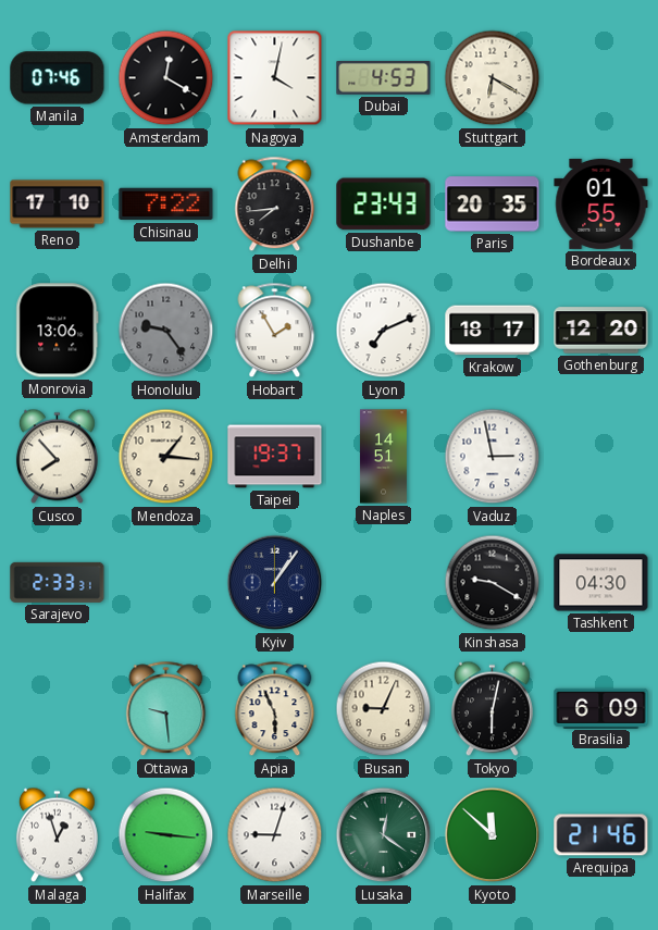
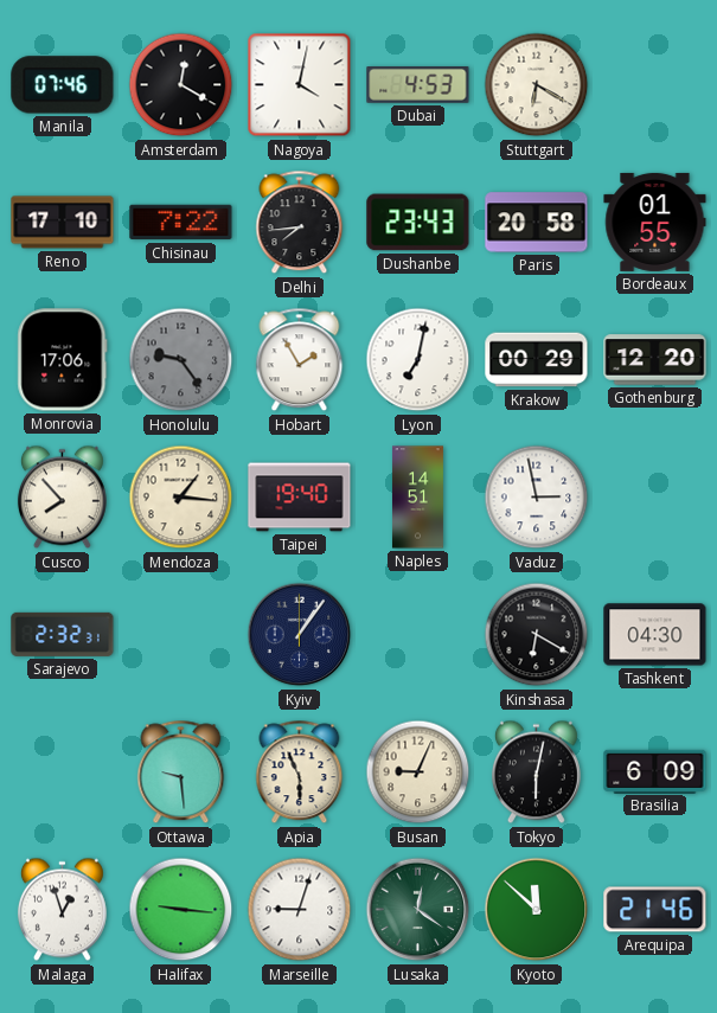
Paris: 20:35 -> 20:58 (537, 223)
Monrovia: 13:06 -> 17:06 (63, 360)
Lyon: 7:11 -> 7:02 (418, 360)
Krakow: 18:17 -> 00:29 (537, 360)
Taipei: 19:37 -> 19:40 (300, 498)
Sarajevo: 2:33 -> 2:32 (63, 634)
Kinshasa: 9:20 -> 6:20 (537, 635)
